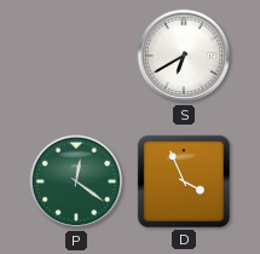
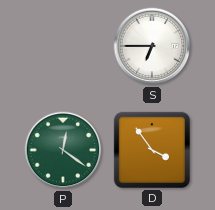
S: 6:40 -> 6:45 (152, 46)
D: 3:56 -> 3:54 (152, 150)
